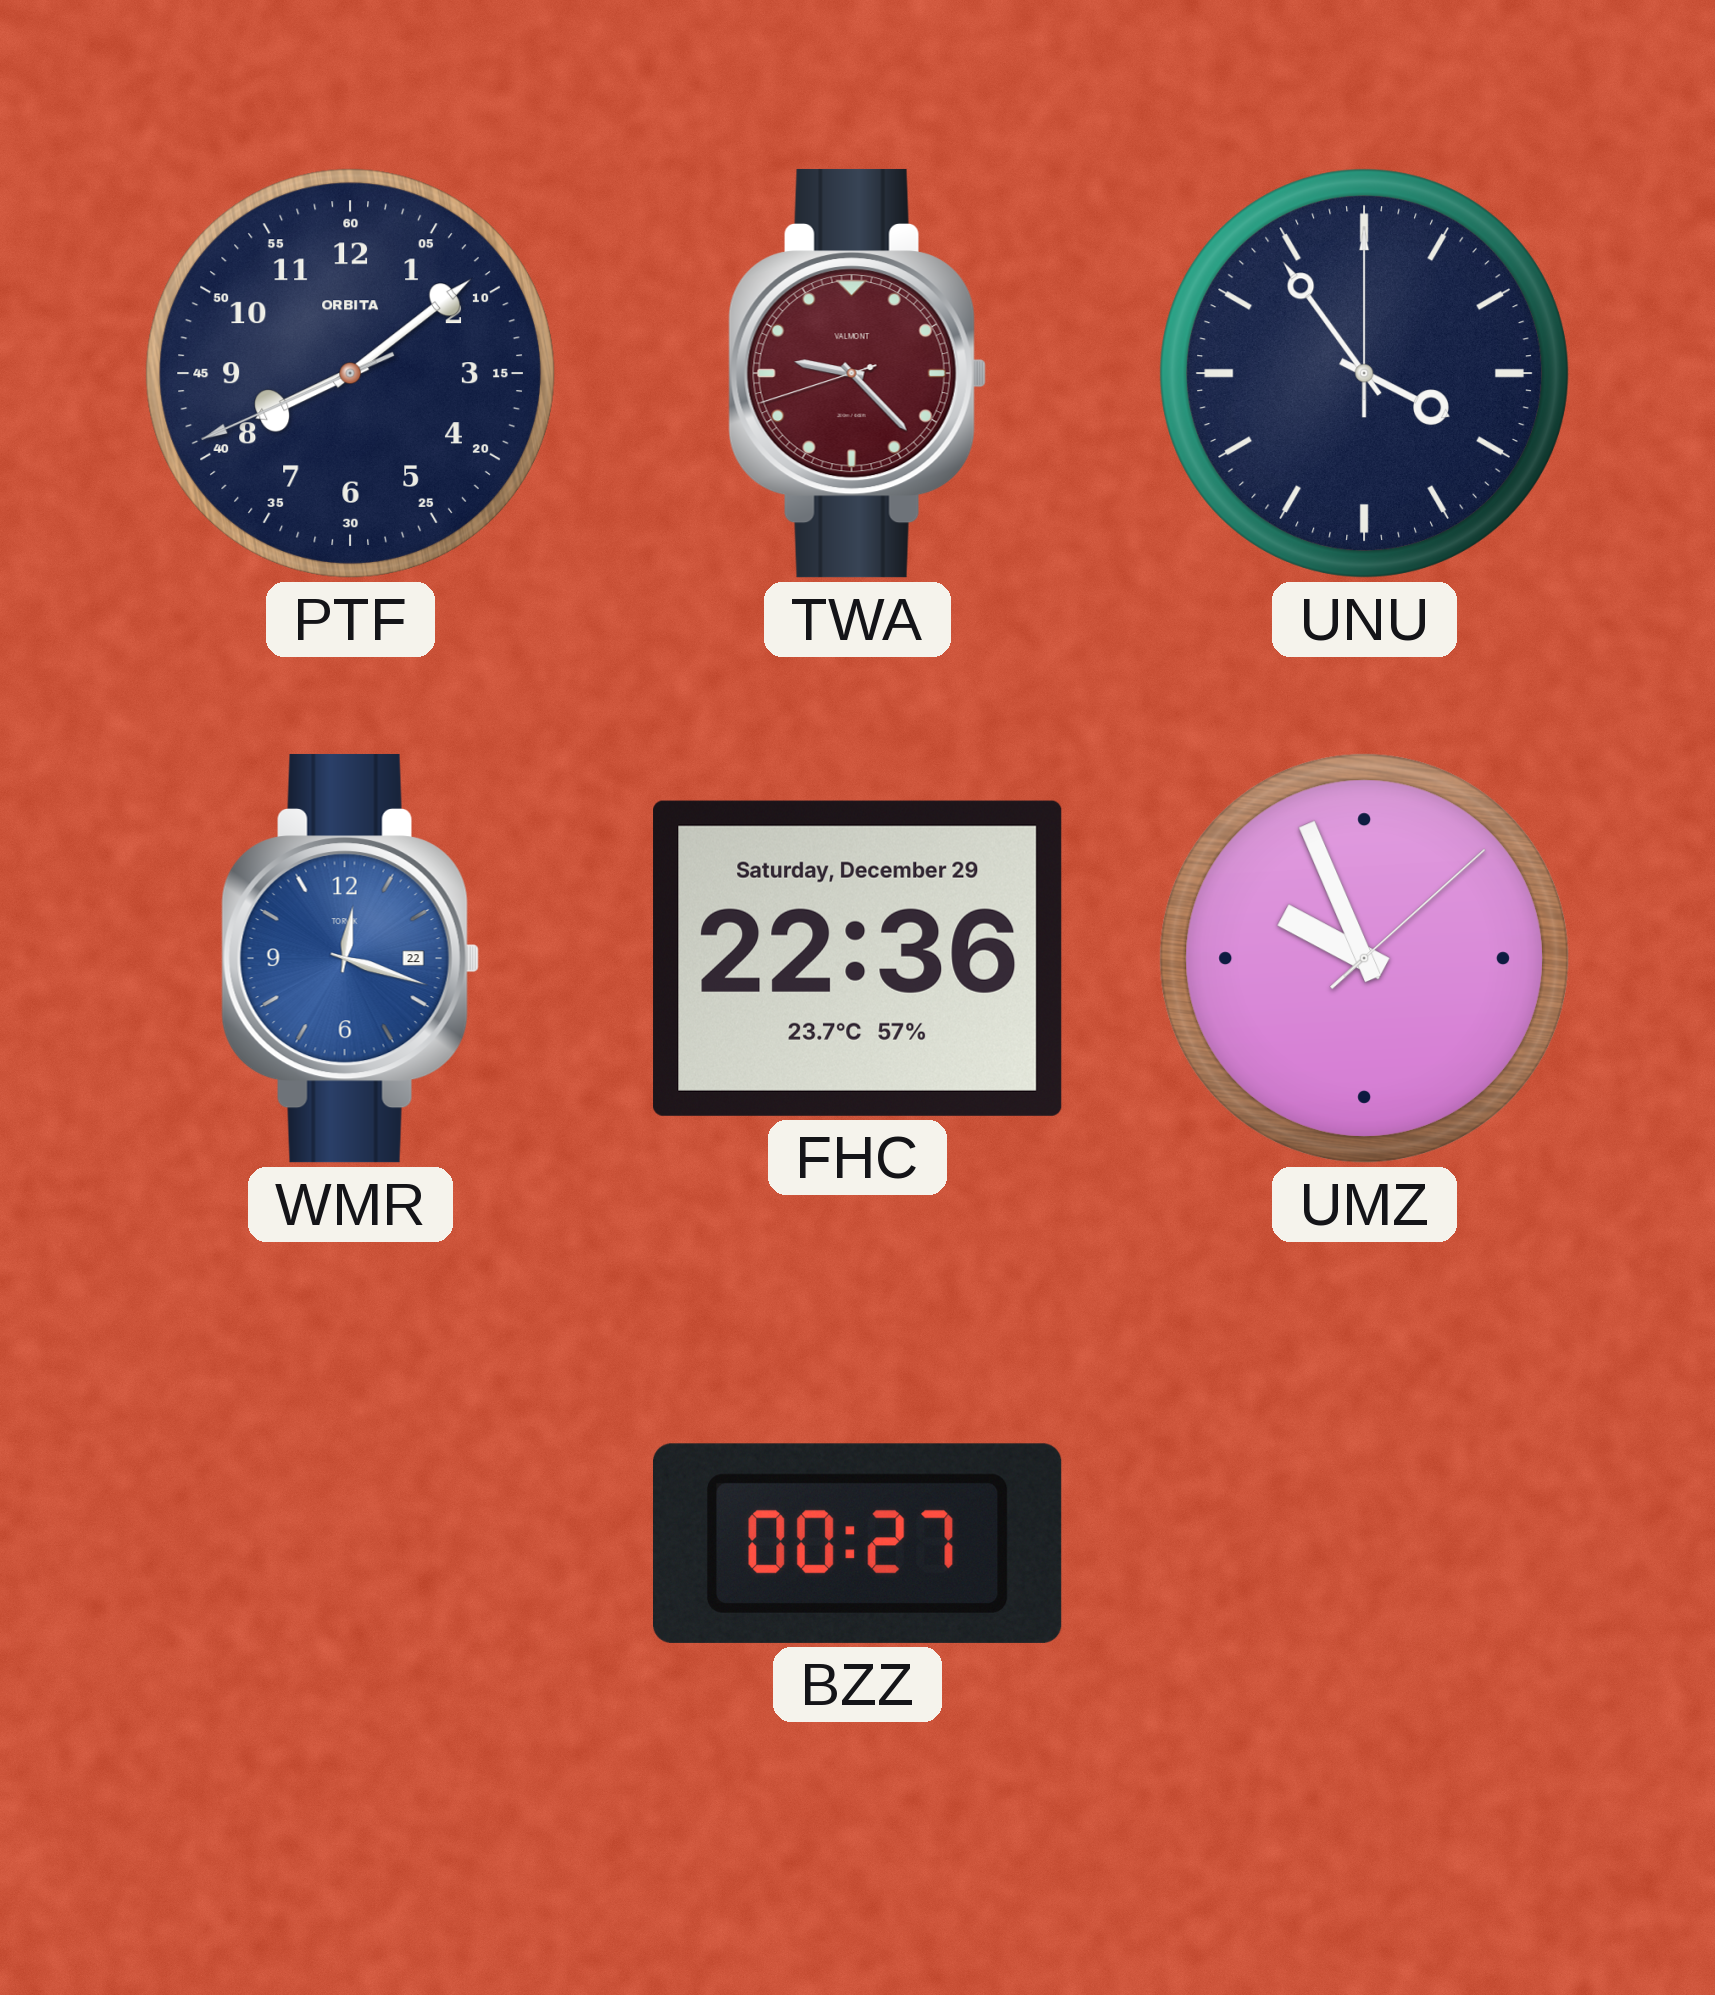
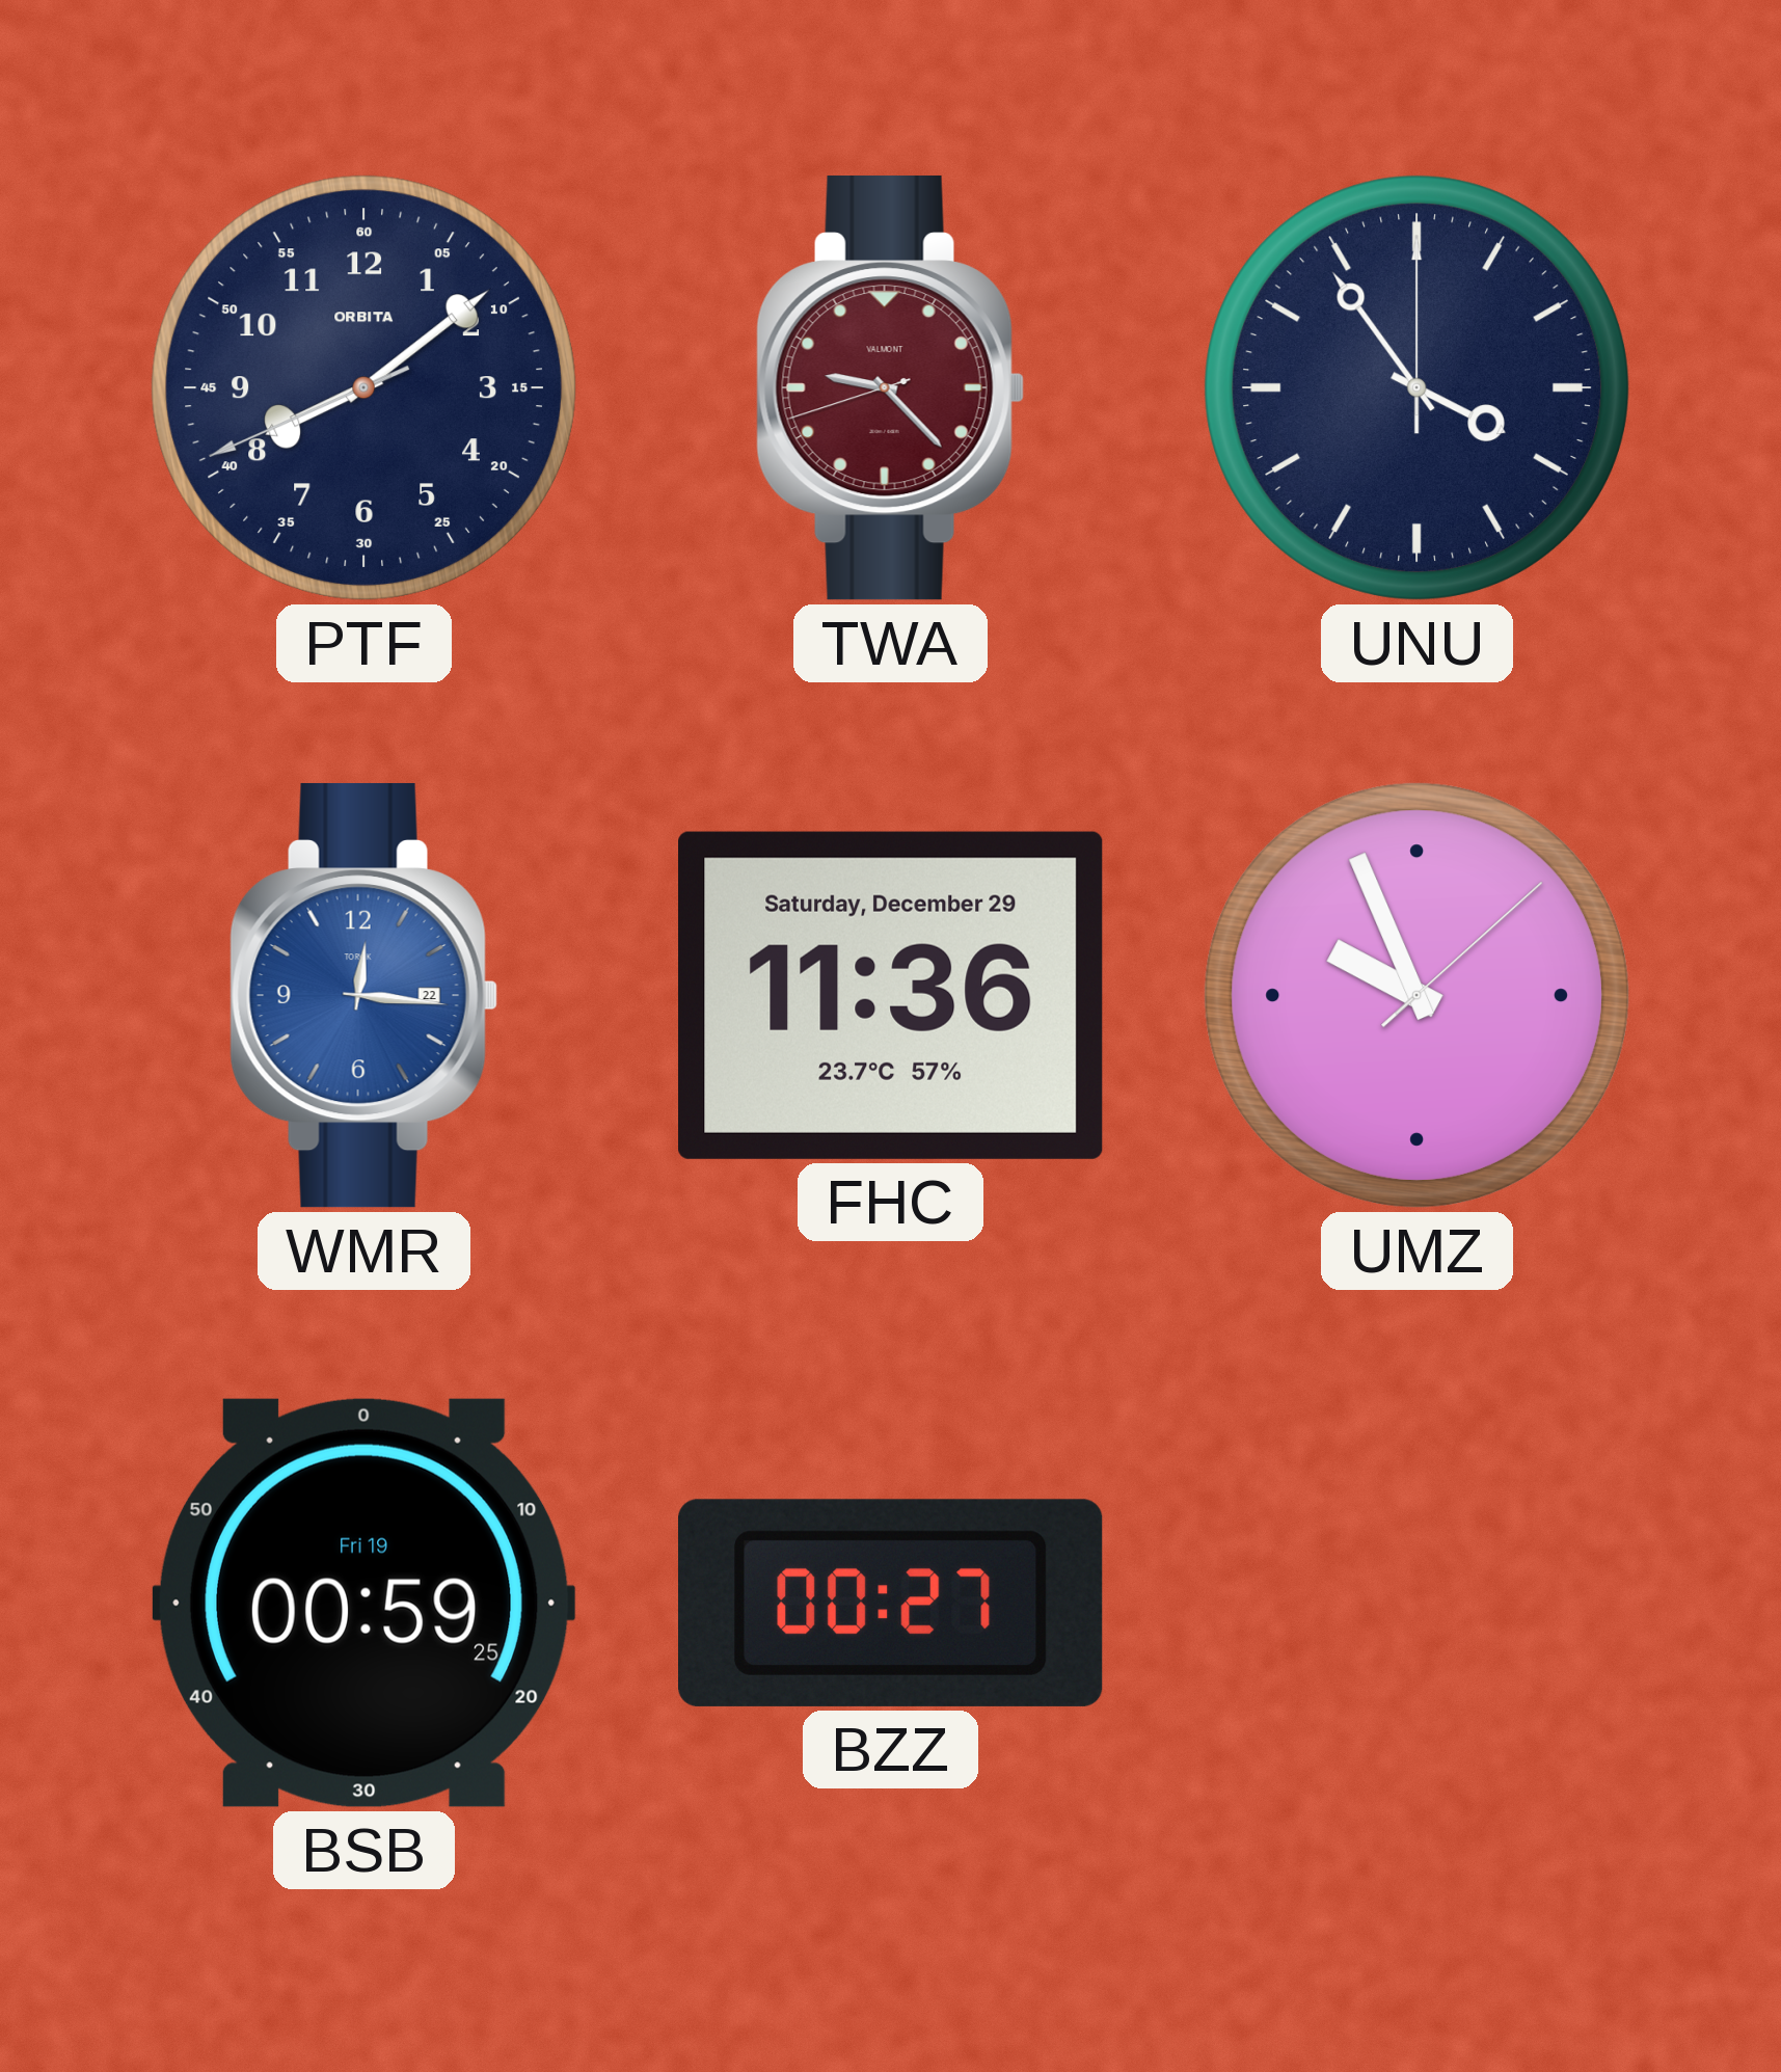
WMR: 12:18 -> 12:16 (363, 995)
FHC: 22:36 -> 11:36 (891, 995)
BSB: none -> 00:59 (363, 1603)
